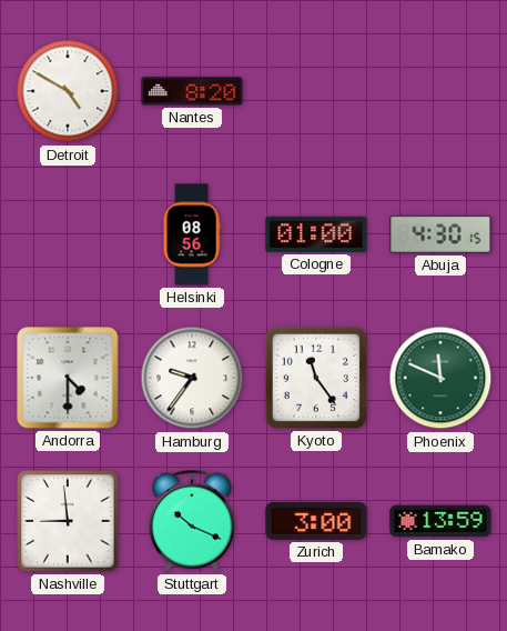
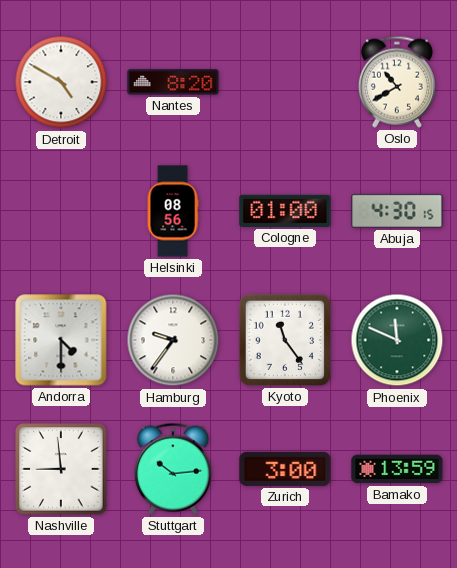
Oslo: none -> 10:40 (397, 82)
Stuttgart: 10:19 -> 10:14 (173, 469)
